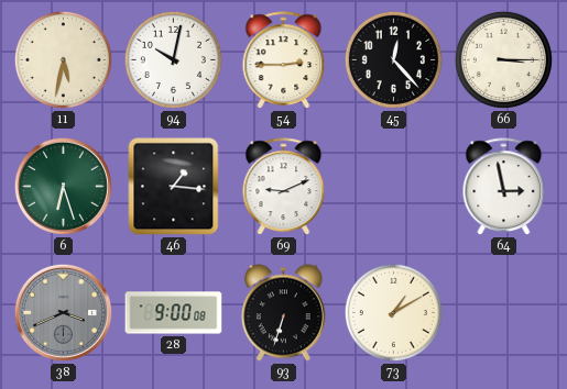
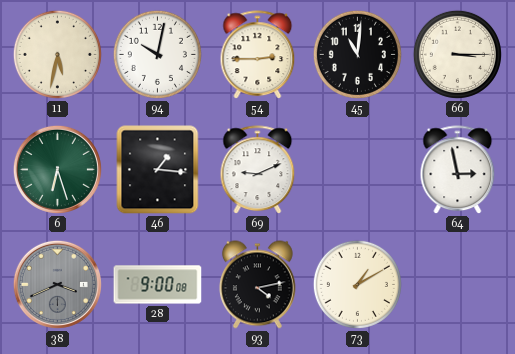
45: 12:23 -> 11:01 (357, 54)
93: 6:33 -> 4:13 (257, 285)
